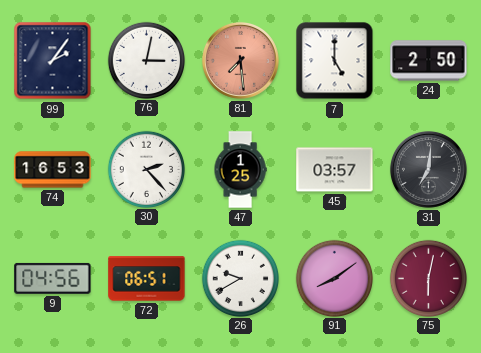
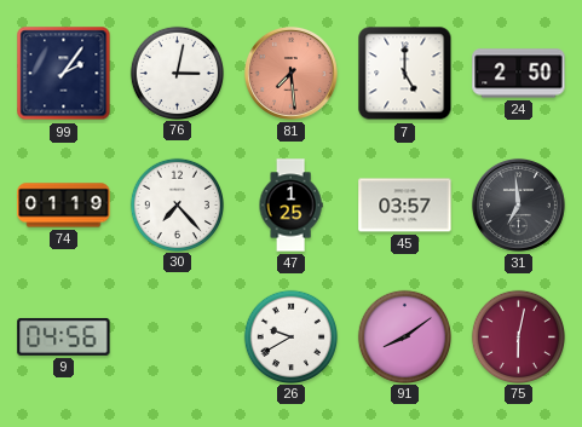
74: 16:53 -> 01:19 (64, 206)
30: 2:23 -> 7:23 (177, 204)
31: 7:01 -> 6:59 (518, 204)
72: 06:51 -> none (147, 279)
